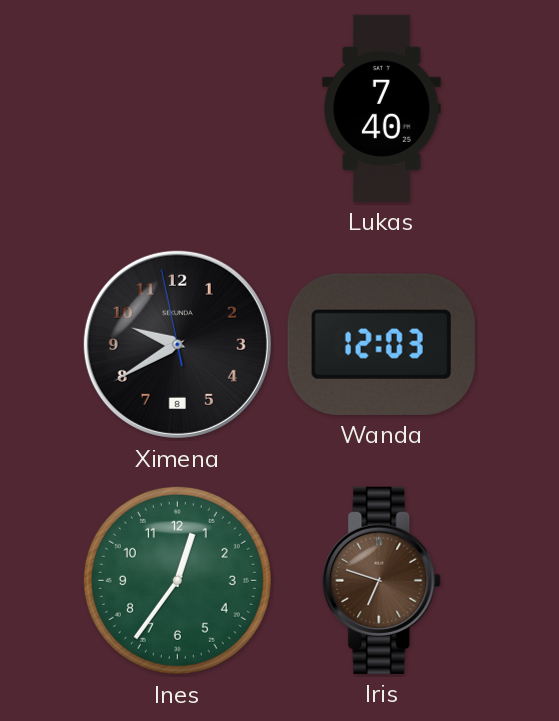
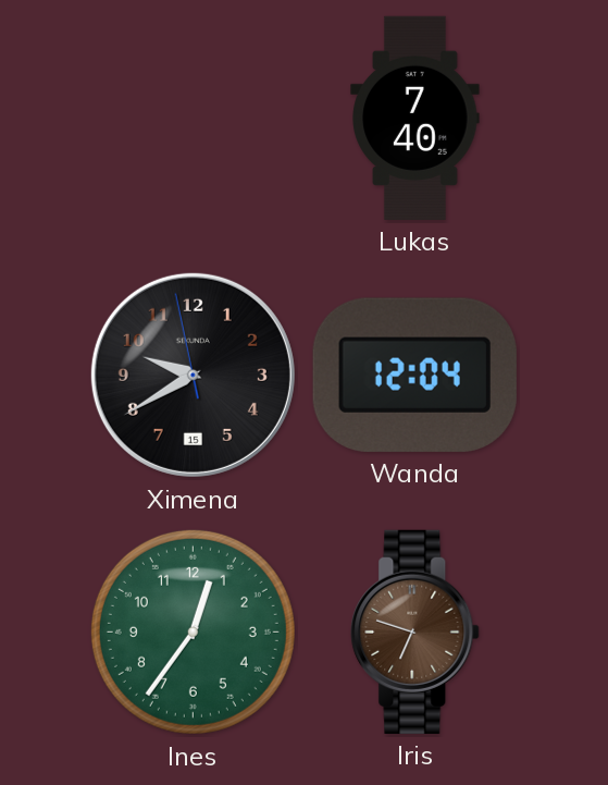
Ximena date: 8 -> 15 (193, 375)
Wanda: 12:03 -> 12:04 (414, 375)
